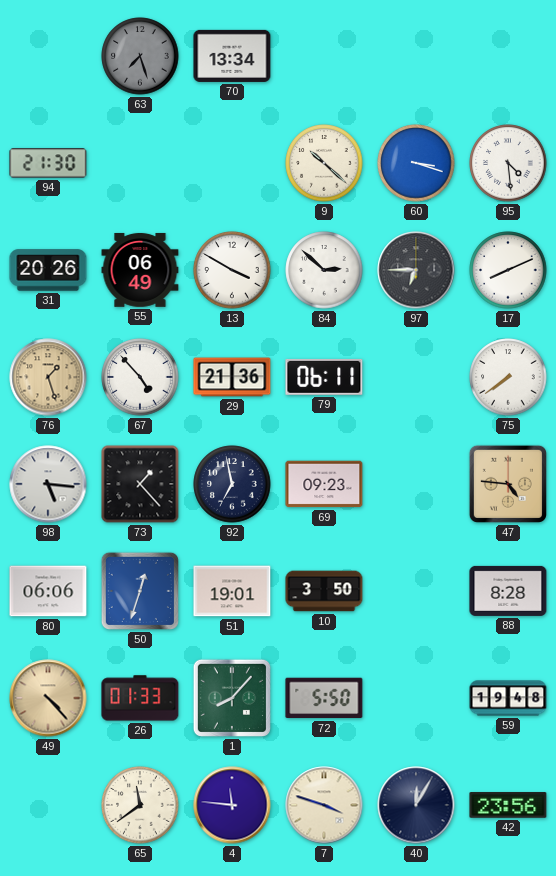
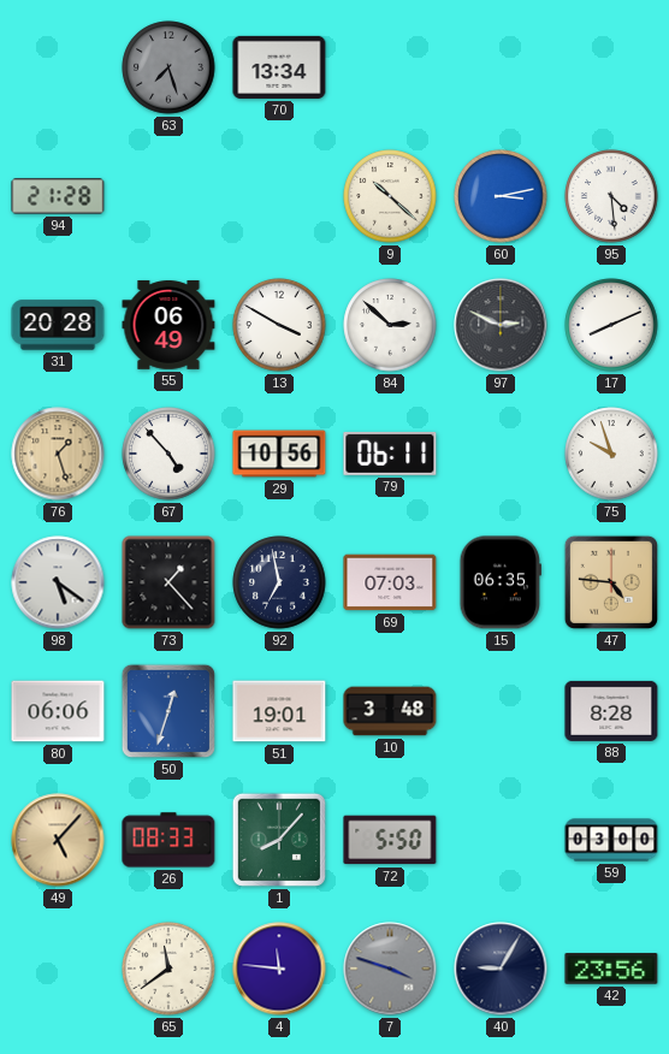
94: 21:30 -> 21:28 (58, 196)
60: 3:18 -> 3:13 (501, 196)
31: 20:26 -> 20:28 (58, 325)
97: 6:45 -> 2:49 (501, 325)
29: 21:36 -> 10:56 (279, 454)
75: 7:39 -> 9:57 (611, 454)
98: 5:16 -> 5:21 (58, 582)
69: 09:23 -> 07:03 (390, 582)
15: none -> 06:35 (501, 582)
10: 3:50 -> 3:48 (390, 711)
49: 4:23 -> 5:07 (58, 840)
26: 01:33 -> 08:33 (168, 840)
59: 19:48 -> 03:00 (611, 840)
7 dial: cream -> grey (390, 969)
40: 12:05 -> 9:05 (501, 969)
